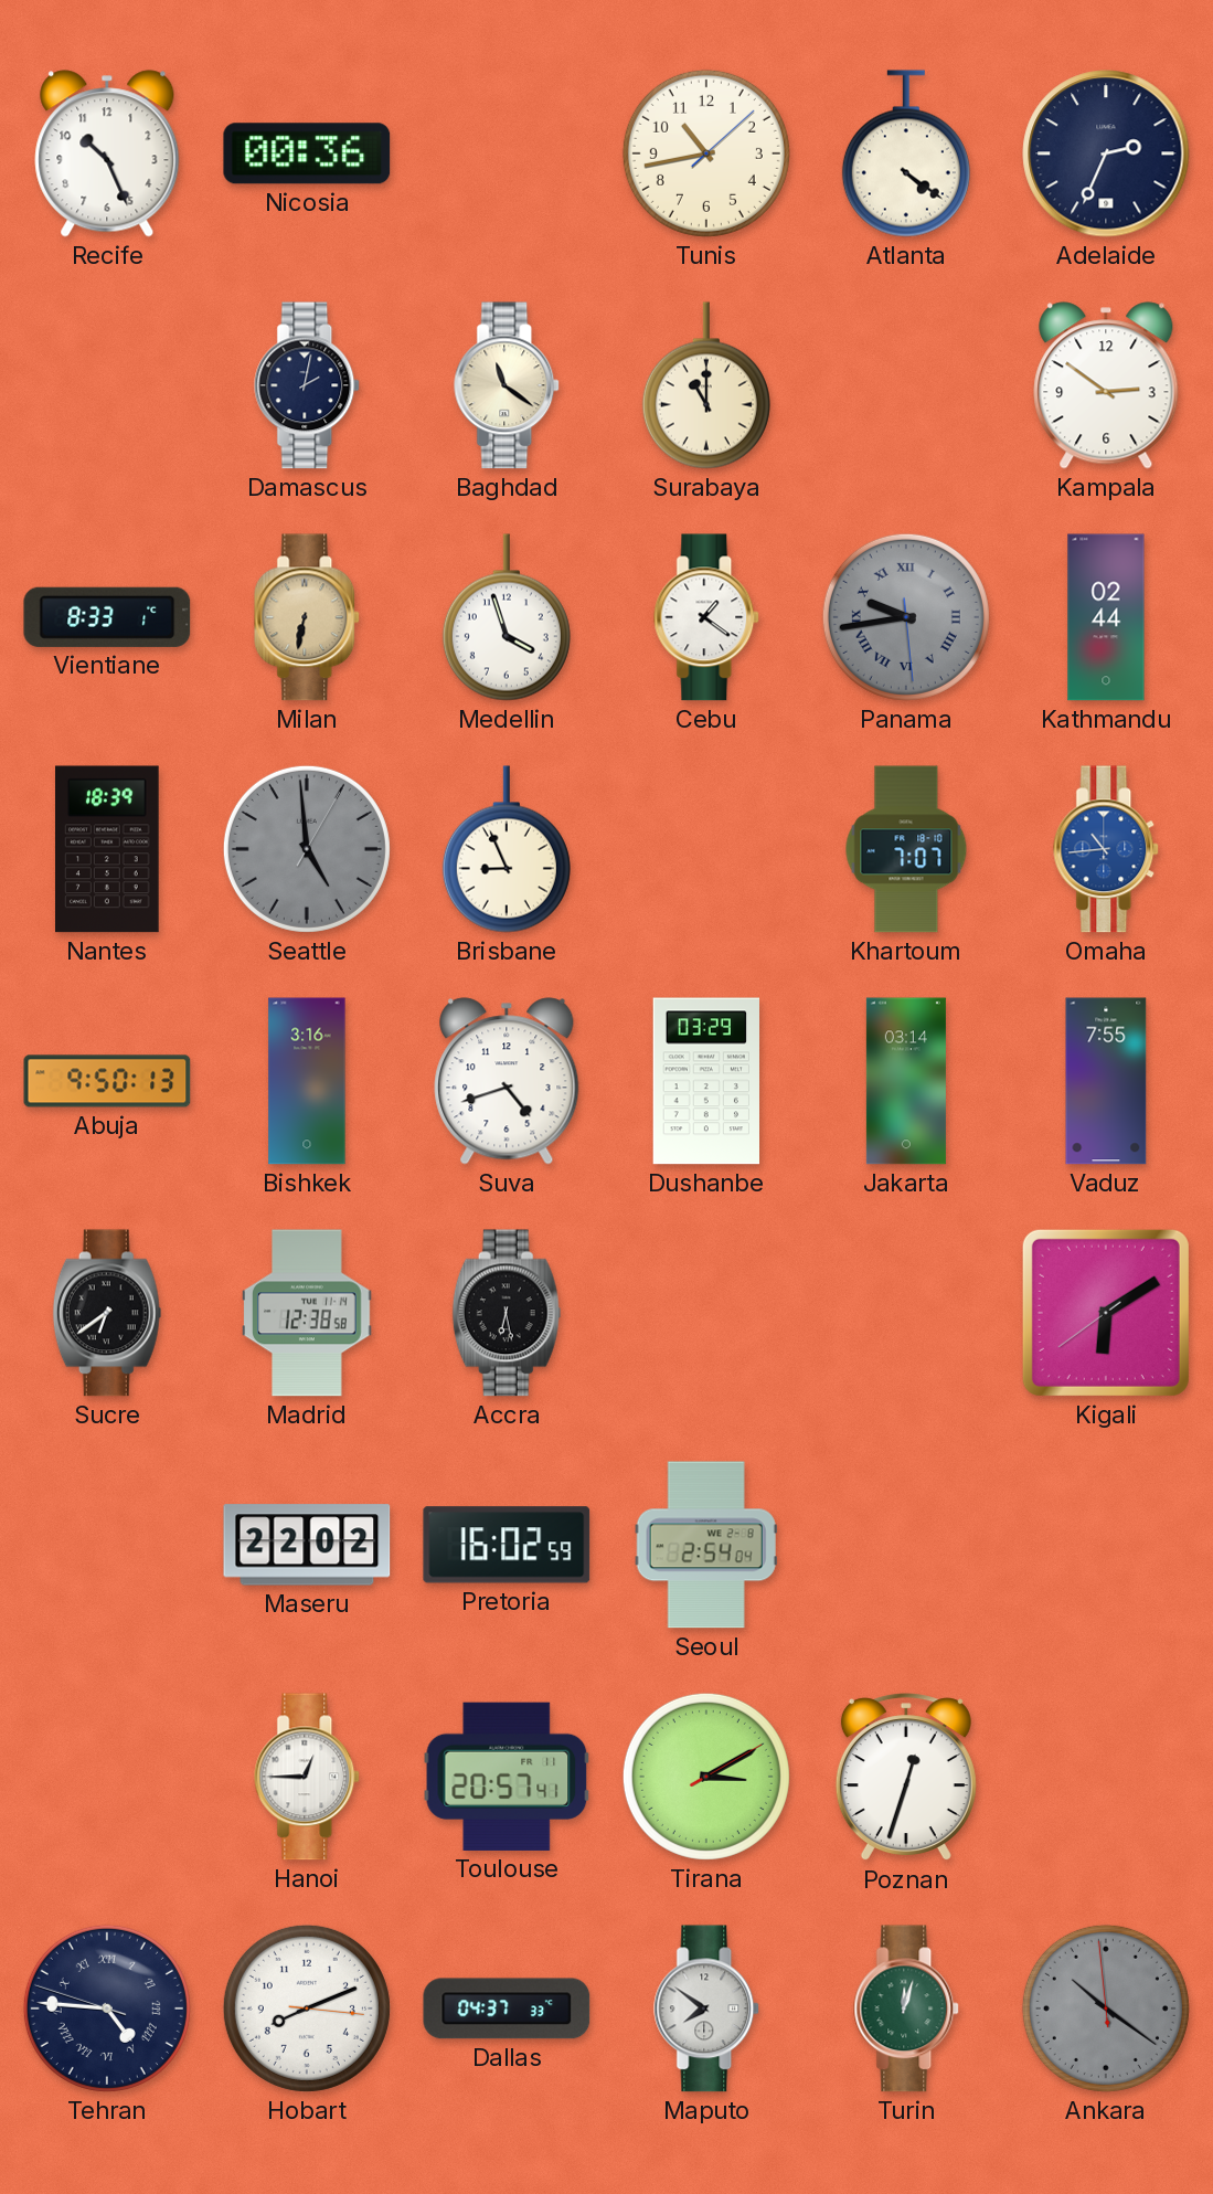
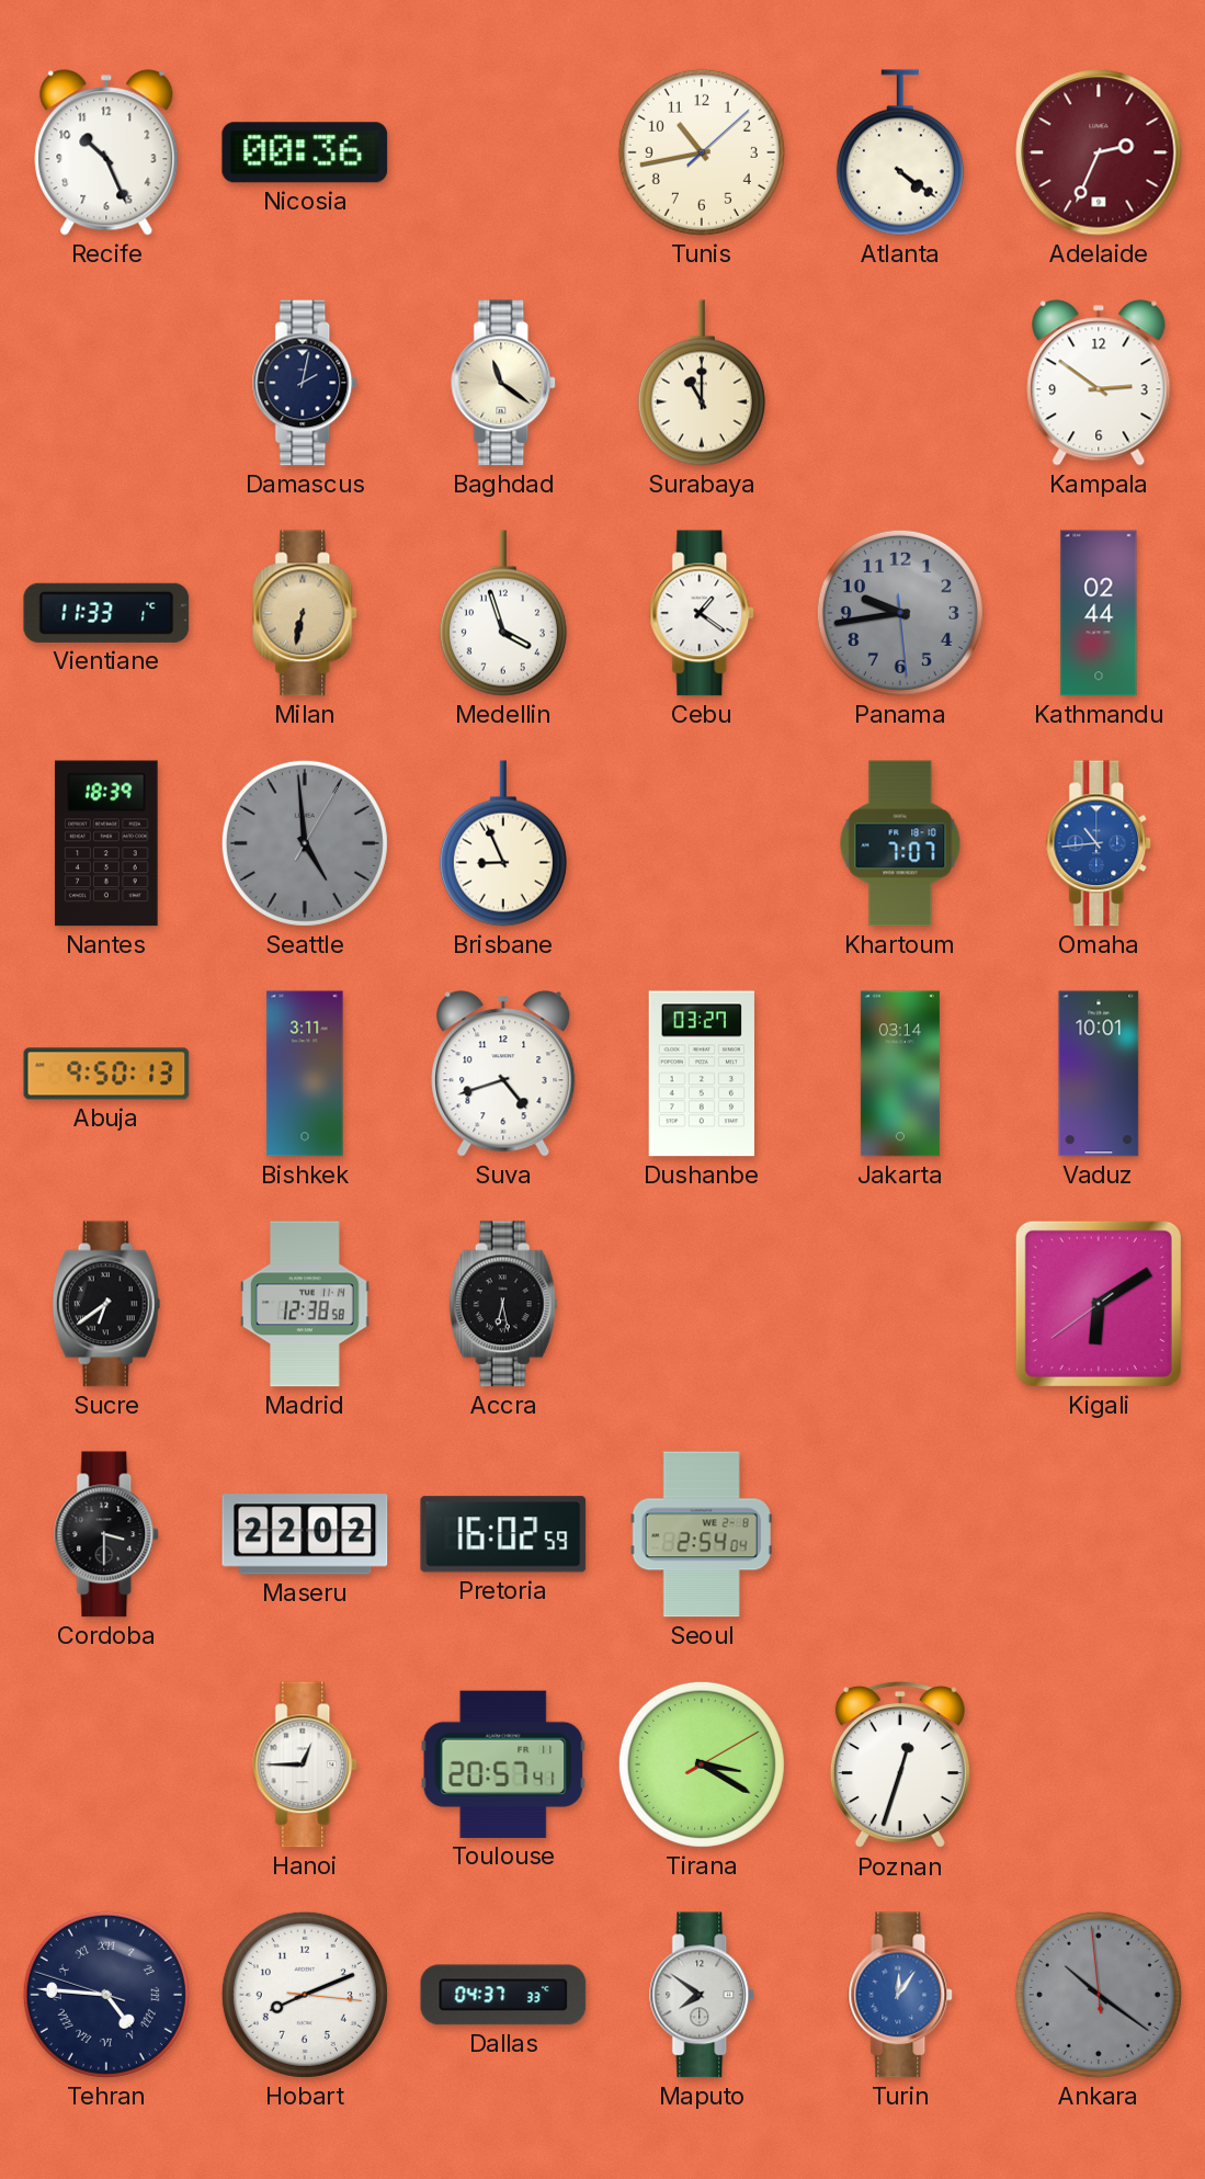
Adelaide dial: navy -> burgundy (1099, 152)
Vientiane: 8:33 -> 11:33 (106, 613)
Panama numerals: Roman -> Arabic (900, 613)
Bishkek: 3:16 -> 3:11 (305, 1074)
Dushanbe: 03:29 -> 03:27 (701, 1074)
Vaduz: 7:55 -> 10:01 (1099, 1074)
Cordoba: none -> 3:30 (107, 1534)
Tirana: 3:10 -> 3:20 (702, 1764)
Turin: 12:03 -> 12:06 (901, 1995)
Turin dial: green -> blue (901, 1995)
